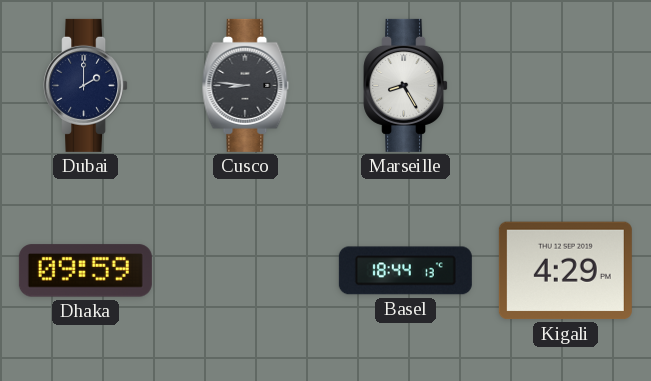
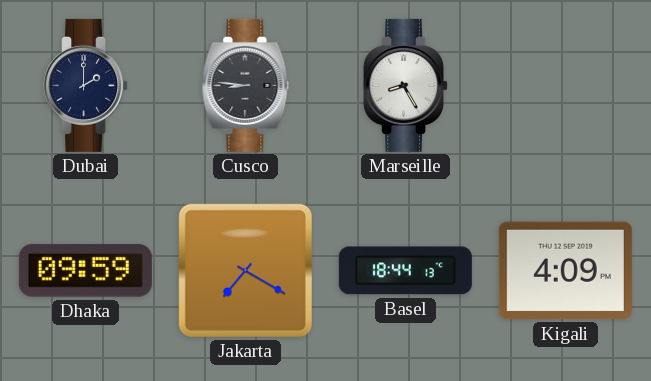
Jakarta: none -> 7:20 (245, 270)
Kigali: 4:29 -> 4:09 (565, 271)
